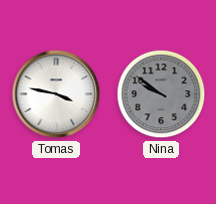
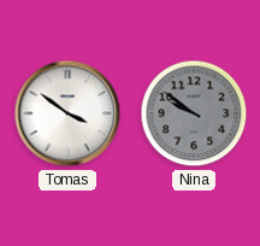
Tomas: 3:47 -> 3:51 (67, 113)
